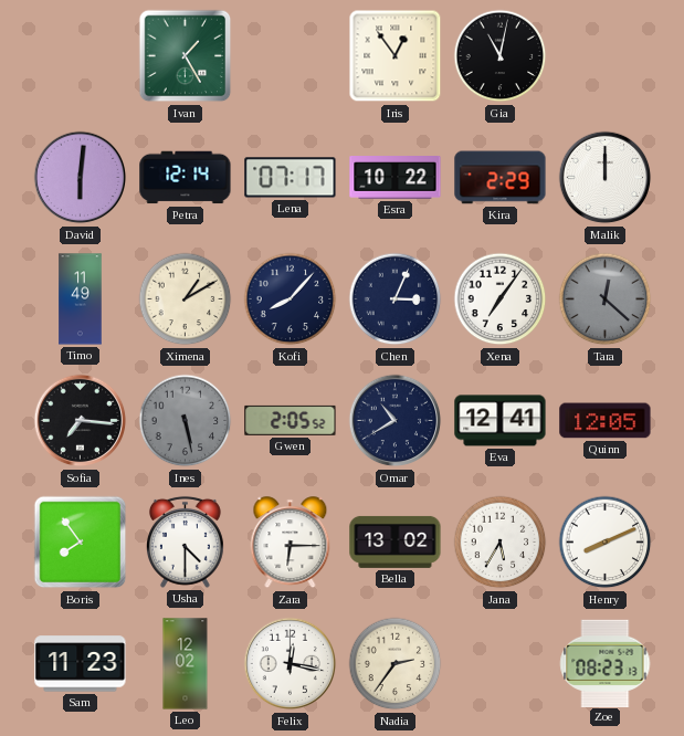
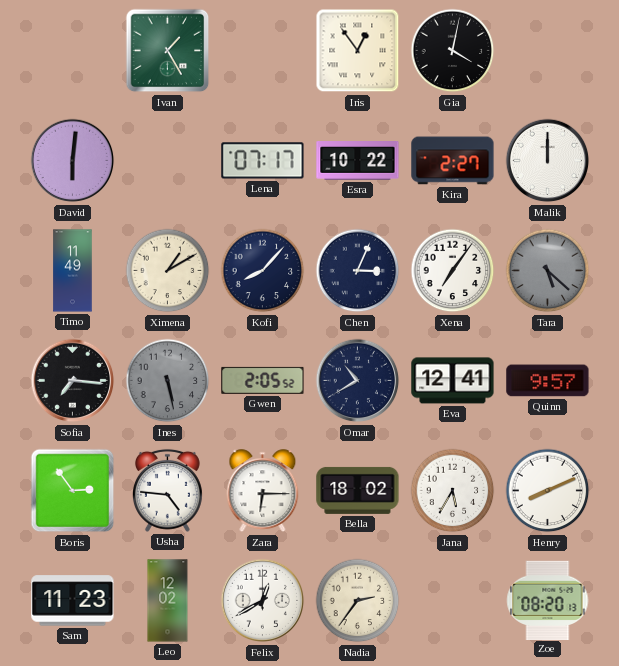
Gia: 11:02 -> 4:02 (453, 51)
Petra: 12:14 -> none (186, 178)
Kira: 2:29 -> 2:27 (453, 161)
Tara: 12:22 -> 5:22 (548, 271)
Quinn: 12:05 -> 9:57 (548, 381)
Boris: 7:54 -> 2:54 (73, 491)
Usha: 4:30 -> 4:46 (167, 490)
Bella: 13:02 -> 18:02 (358, 490)
Felix: 12:17 -> 12:40 (263, 601)
Zoe: 08:23 -> 08:20 (548, 600)
